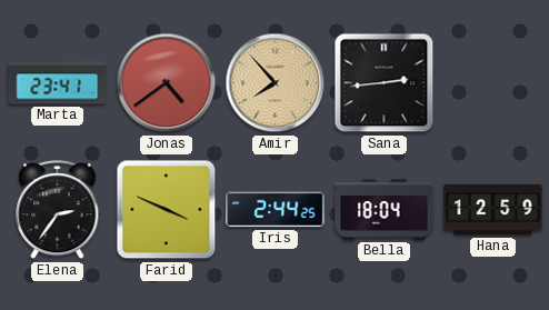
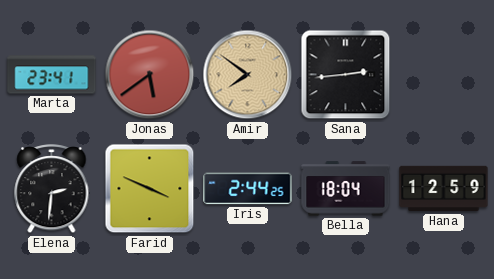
Jonas: 4:39 -> 5:39 (150, 75)
Amir: 7:53 -> 7:51 (248, 75)
Elena: 2:36 -> 2:31 (52, 189)
